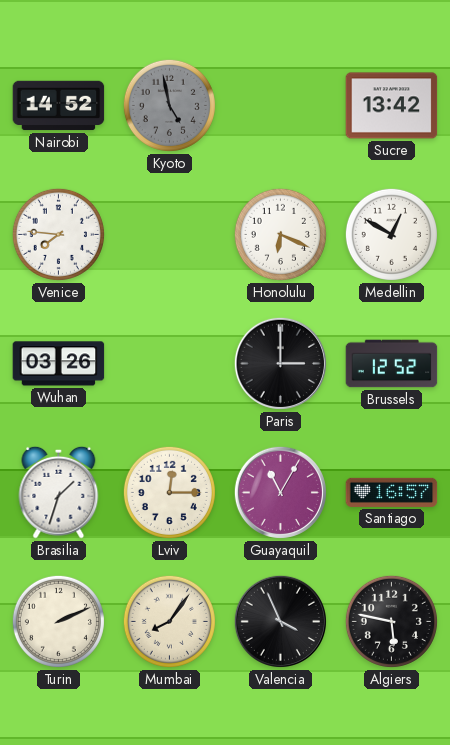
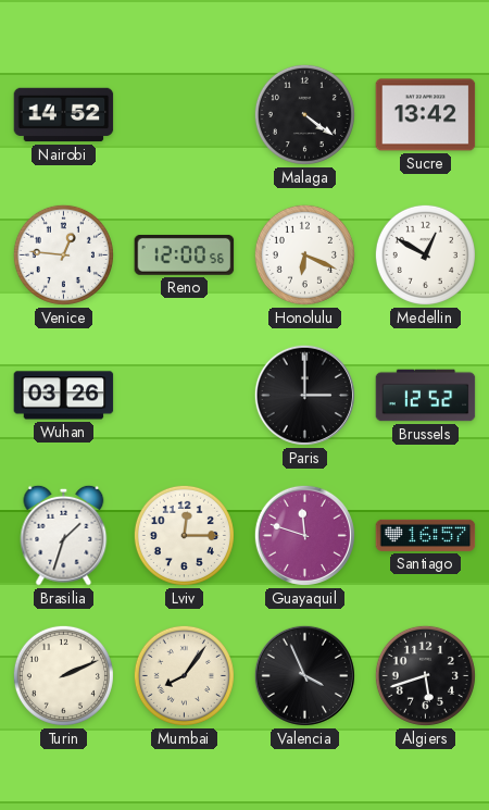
Kyoto: 4:58 -> none (169, 105)
Malaga: none -> 4:21 (304, 114)
Venice: 7:46 -> 12:46 (63, 254)
Reno: none -> 12:00 (185, 254)
Guayaquil: 11:05 -> 11:48 (304, 535)
Algiers: 5:47 -> 5:42 (425, 675)
